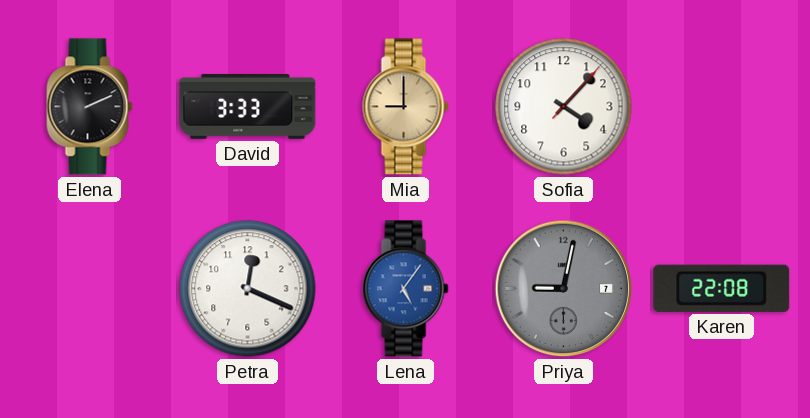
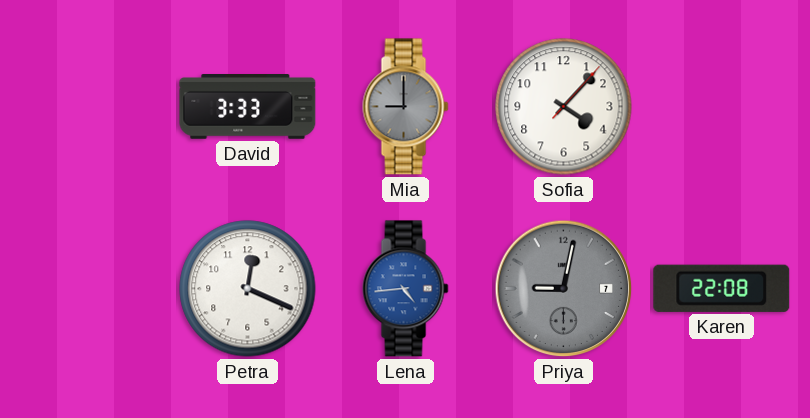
Elena: 2:11 -> none (90, 107)
Mia dial: champagne -> grey (406, 107)
Lena: 5:06 -> 4:44 (406, 289)
